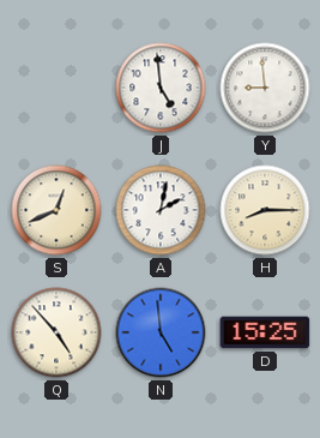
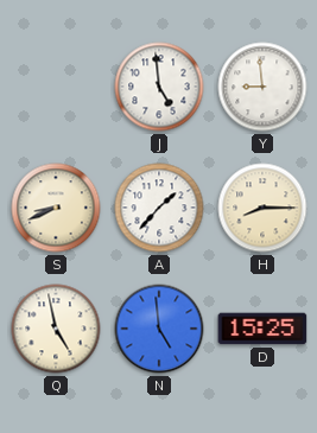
S: 12:41 -> 8:41 (56, 208)
A: 2:02 -> 1:37 (159, 208)
Q: 4:53 -> 4:58 (56, 329)
